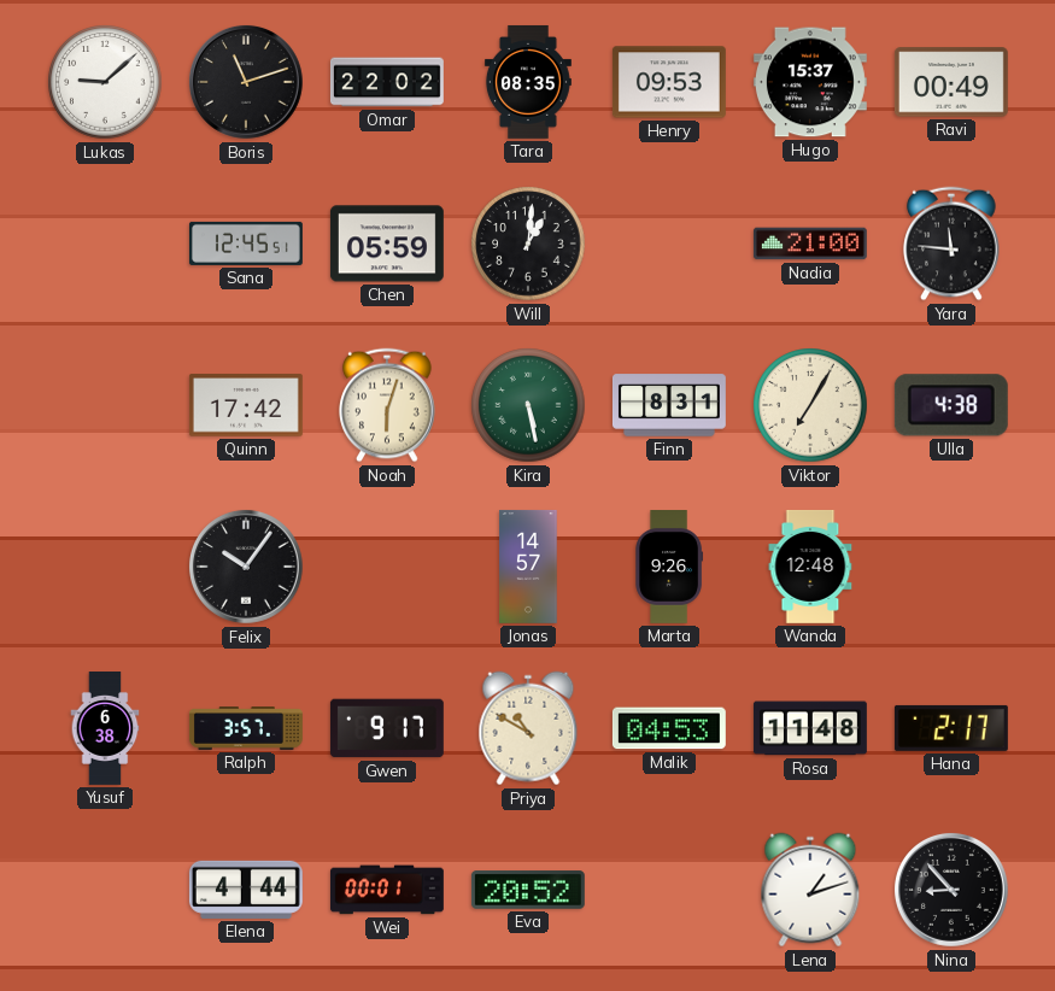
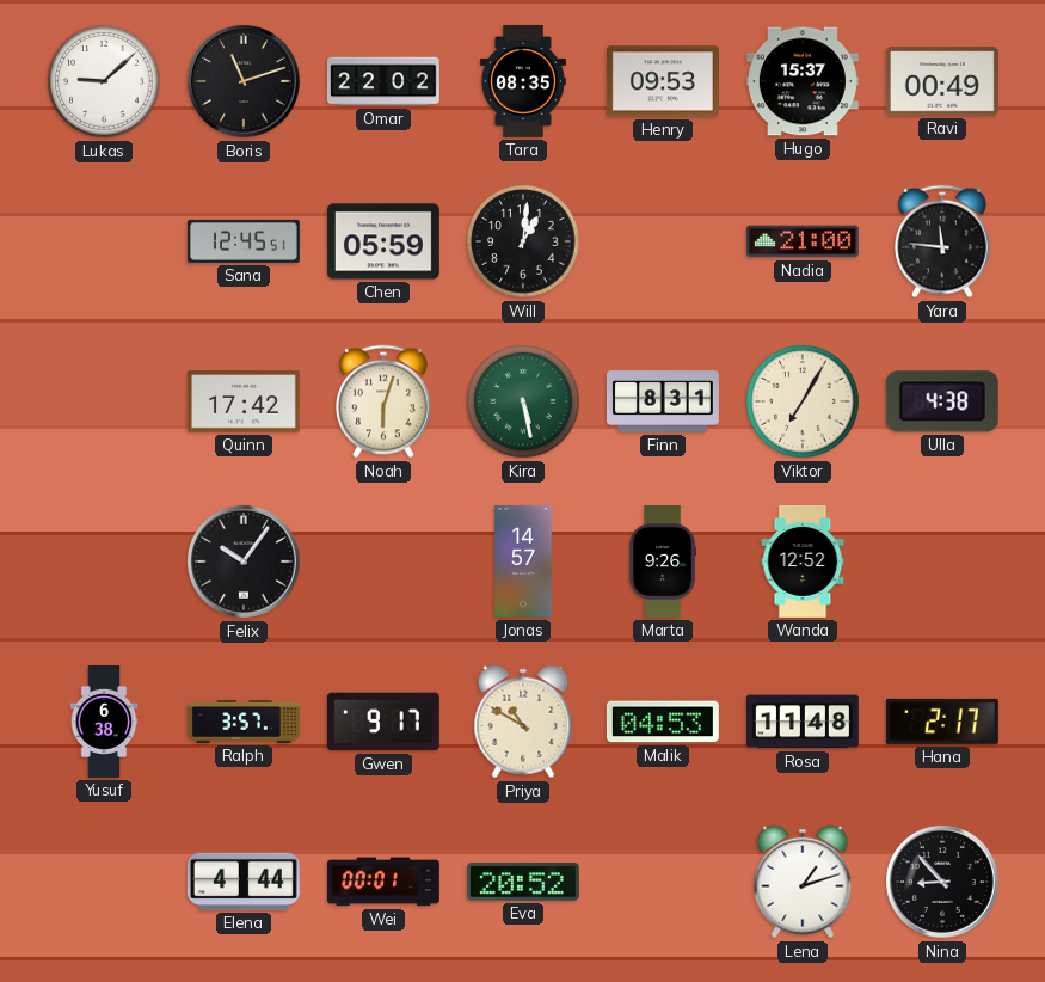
Wanda: 12:48 -> 12:52 (803, 561)
